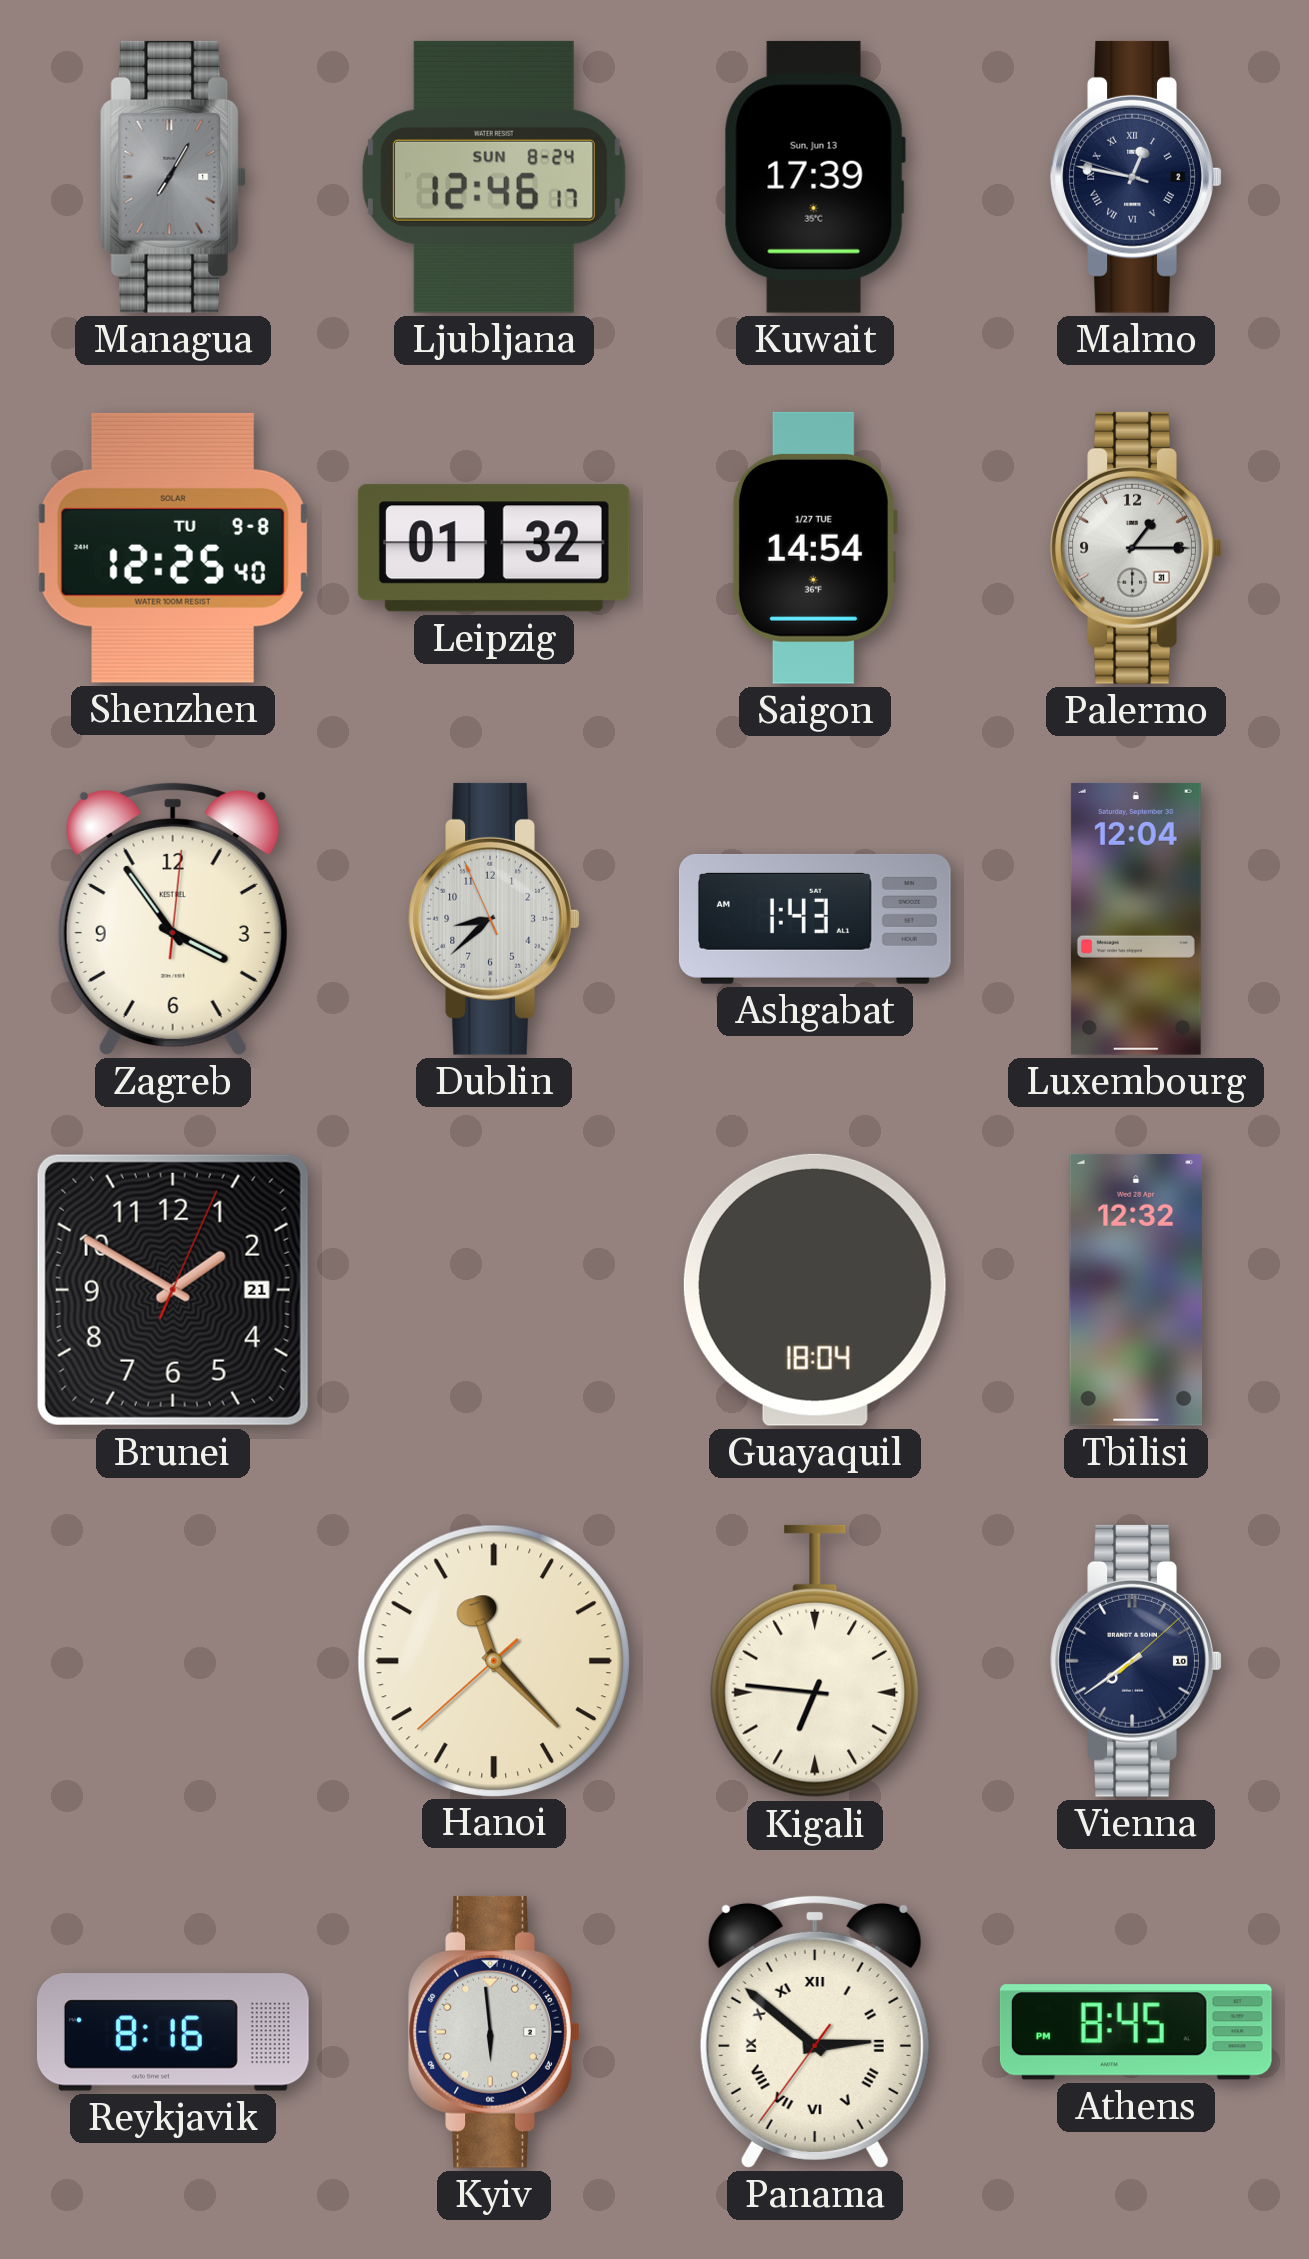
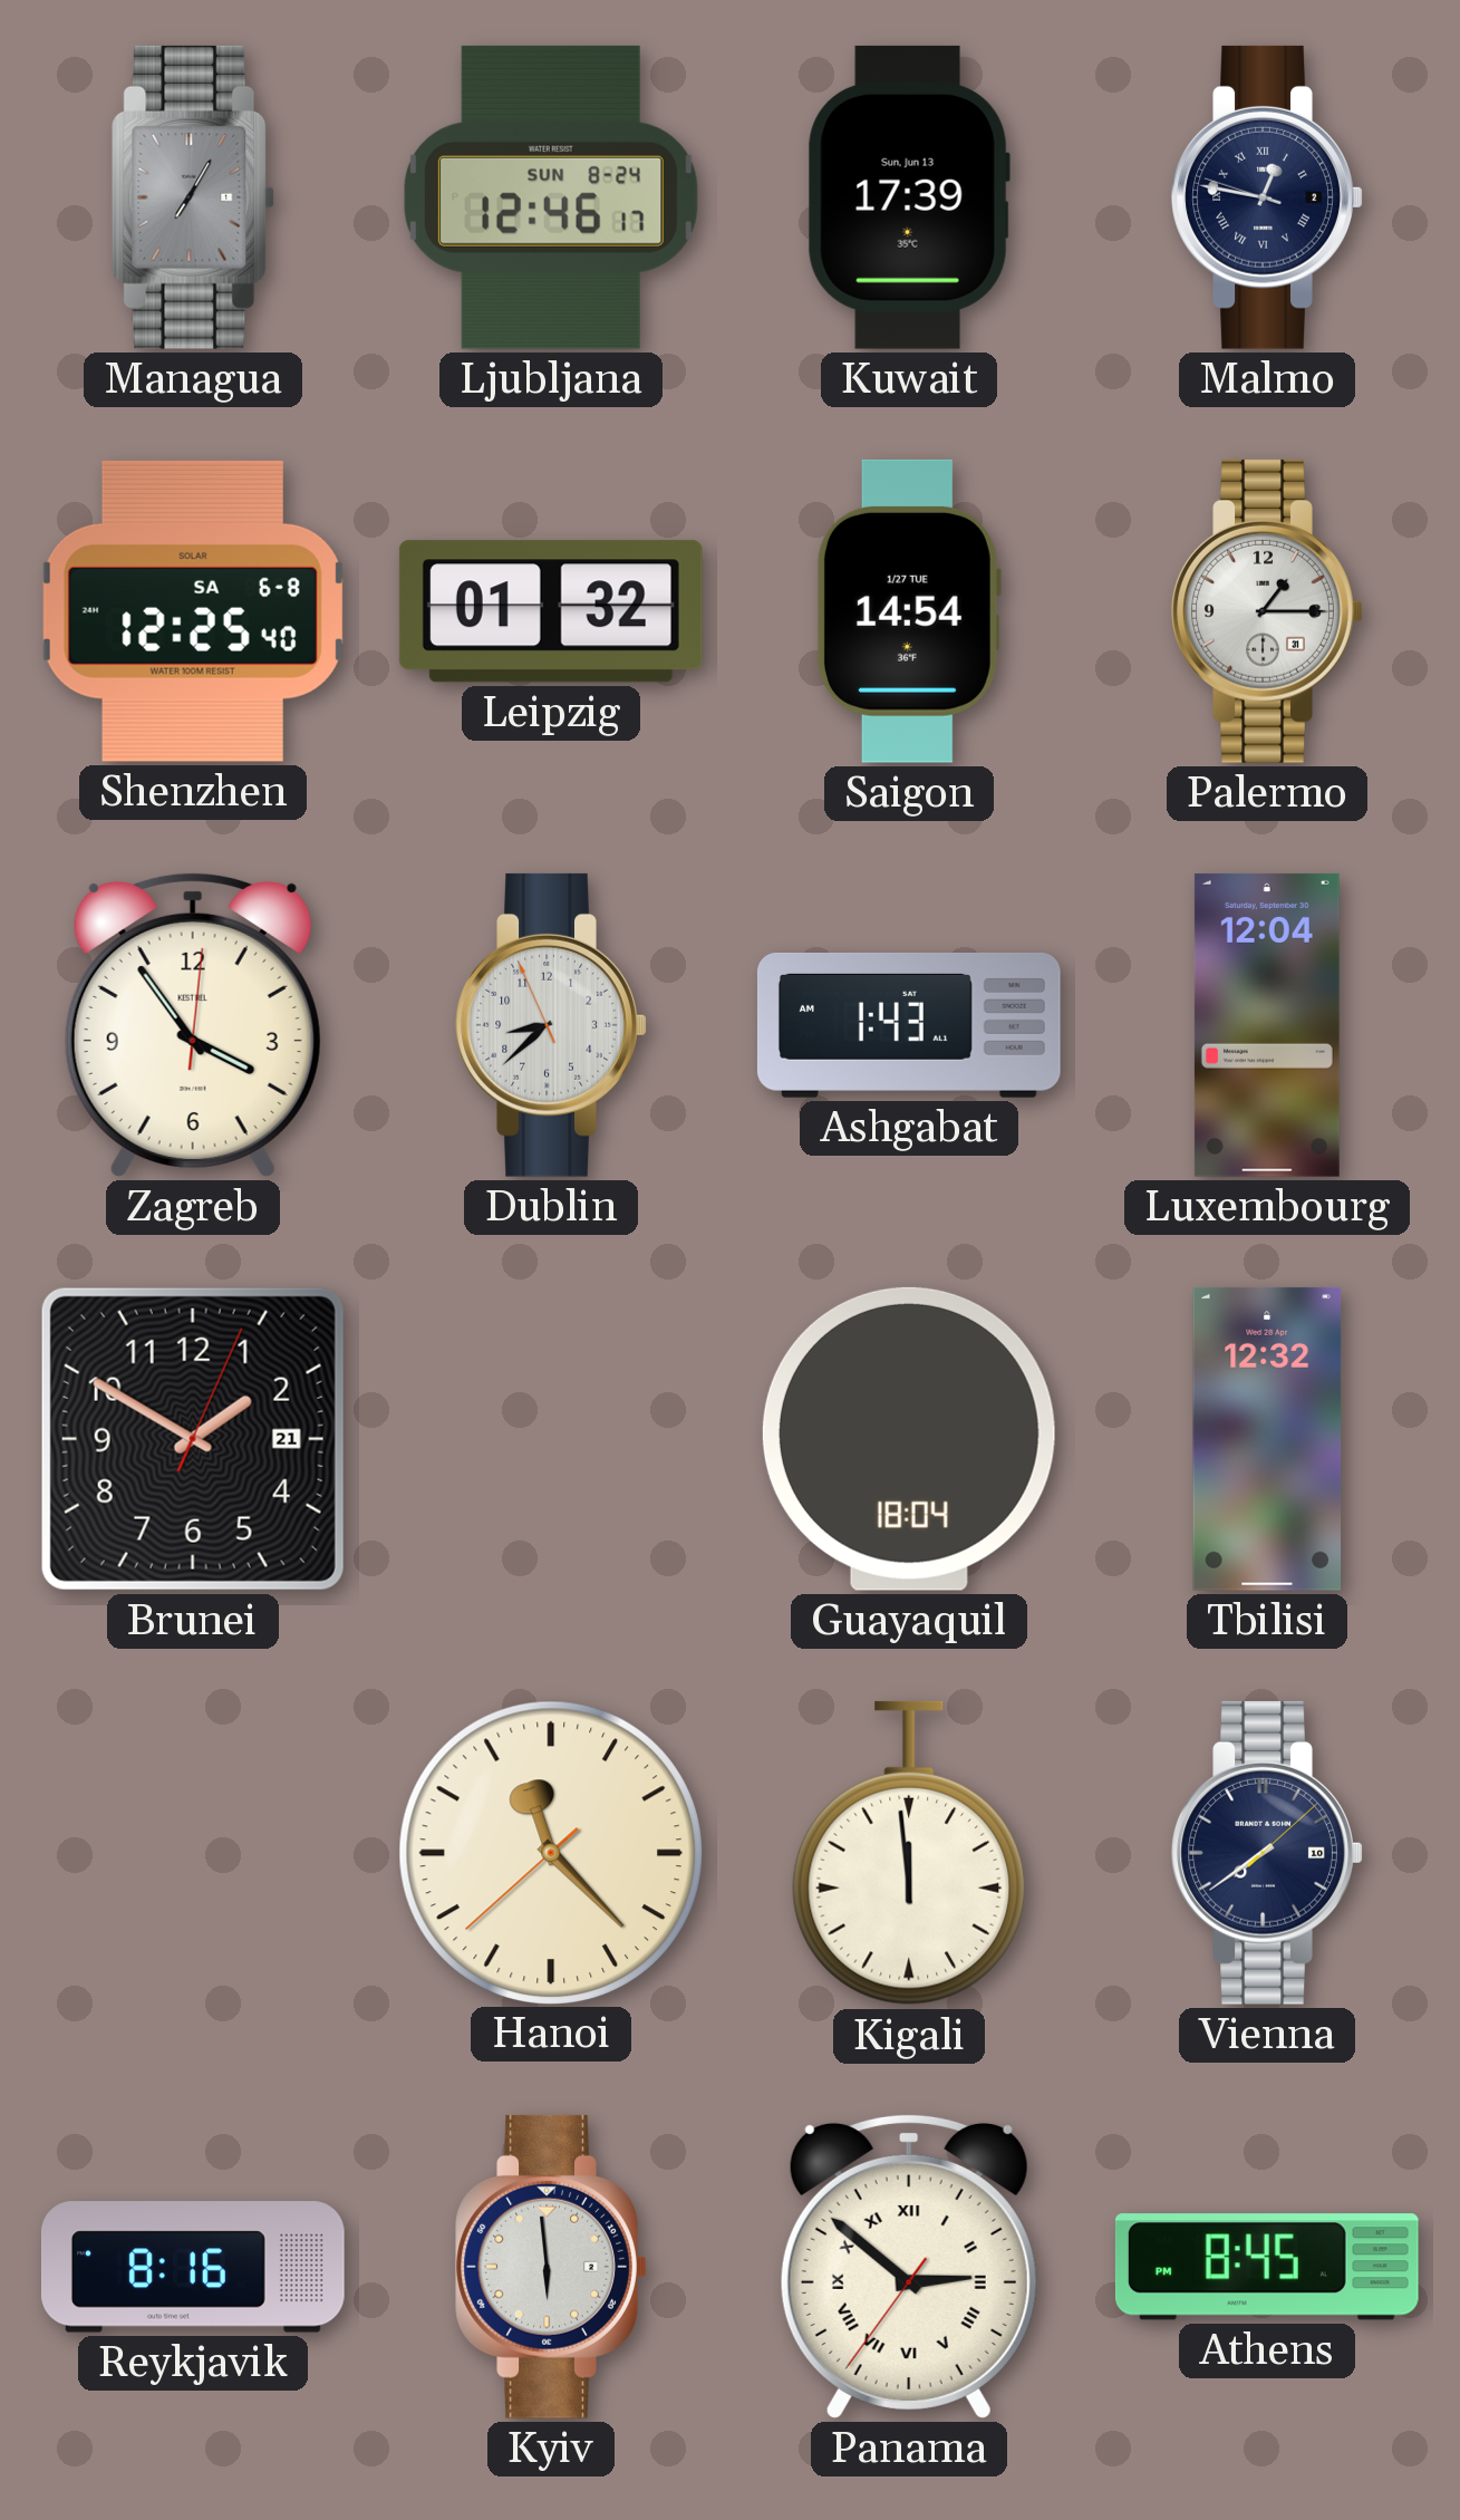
Shenzhen date: TU 9-8 -> SA 6-8 (193, 611)
Kigali: 6:46 -> 11:59 (909, 1853)
